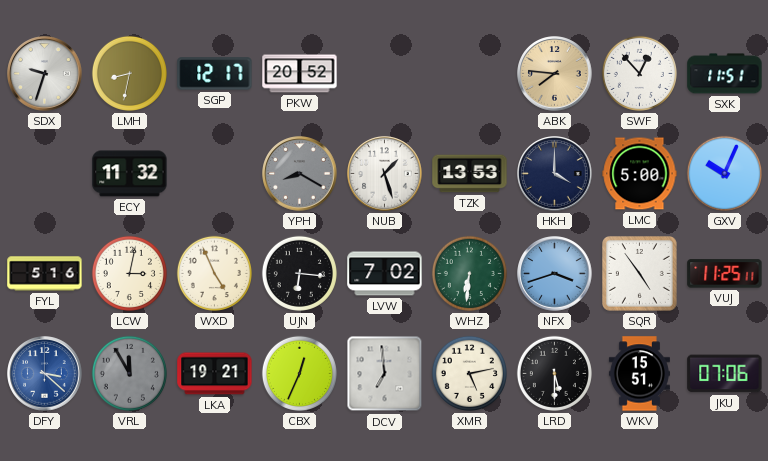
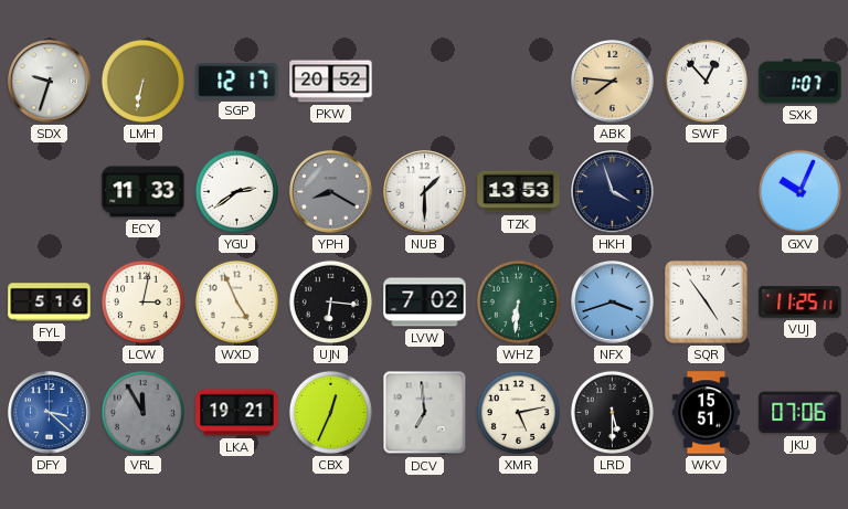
LMH: 8:32 -> 6:32 (142, 81)
SXK: 11:51 -> 1:07 (801, 82)
ECY: 11:32 -> 11:33 (144, 192)
YGU: none -> 2:39 (236, 191)
NUB: 1:27 -> 1:30 (425, 192)
HKH: 4:00 -> 3:57 (613, 192)
LMC: 5:00 -> none (640, 174)
